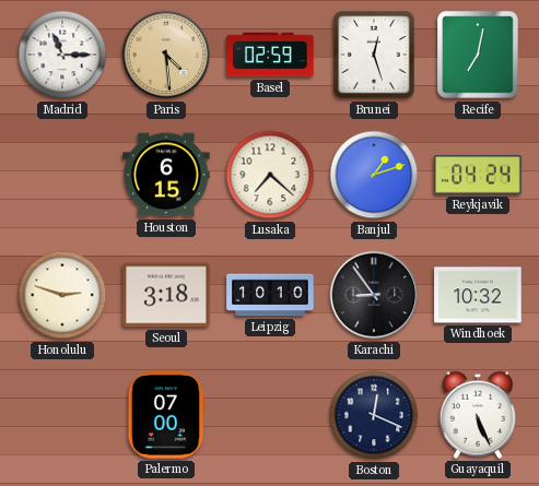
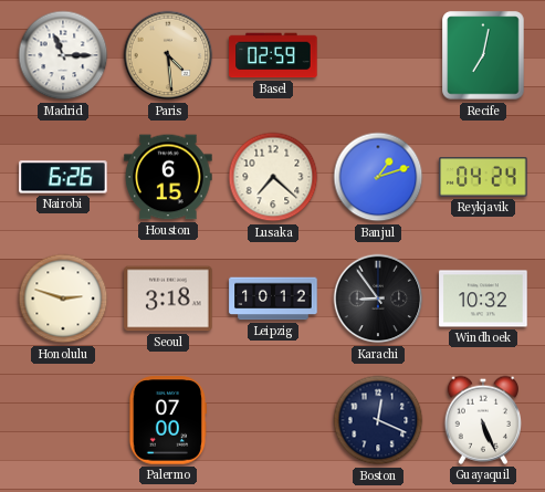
Brunei: 12:27 -> none (374, 55)
Nairobi: none -> 6:26 (63, 177)
Leipzig: 10:10 -> 10:12 (273, 299)
